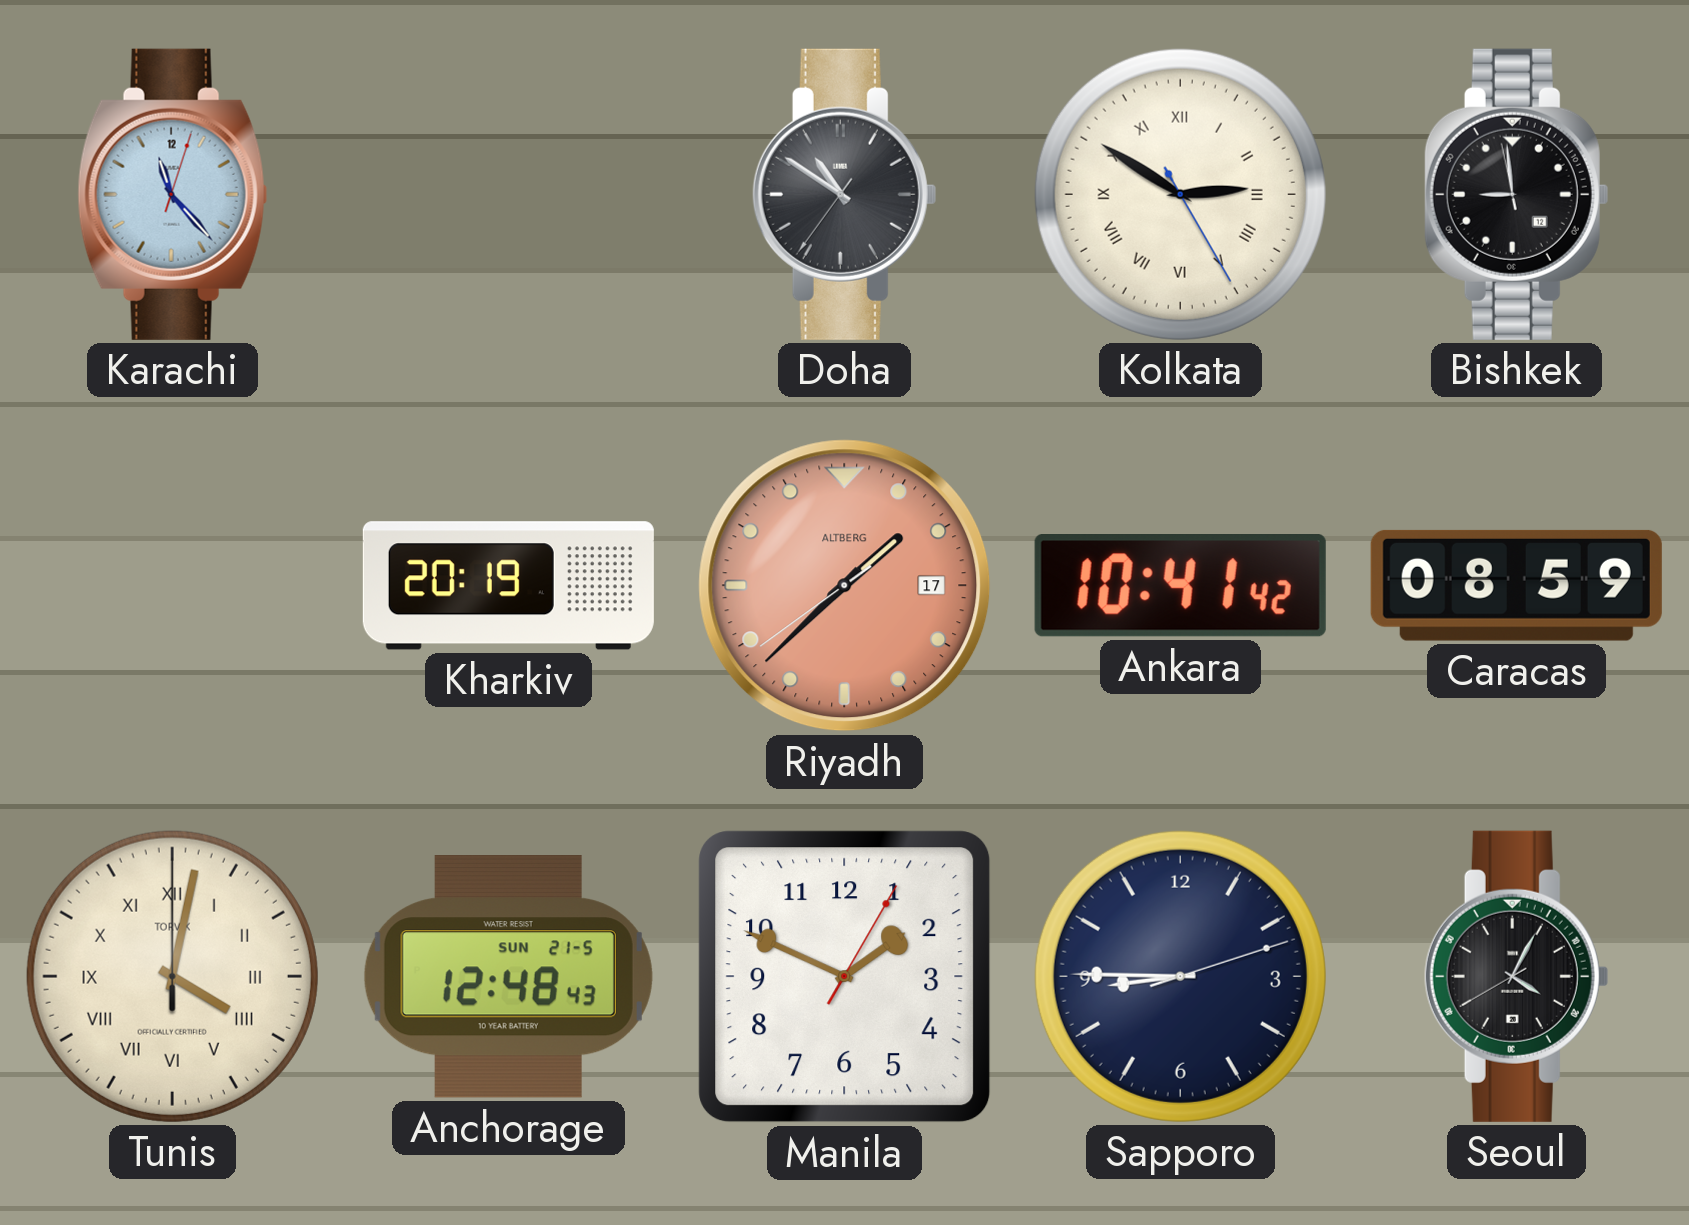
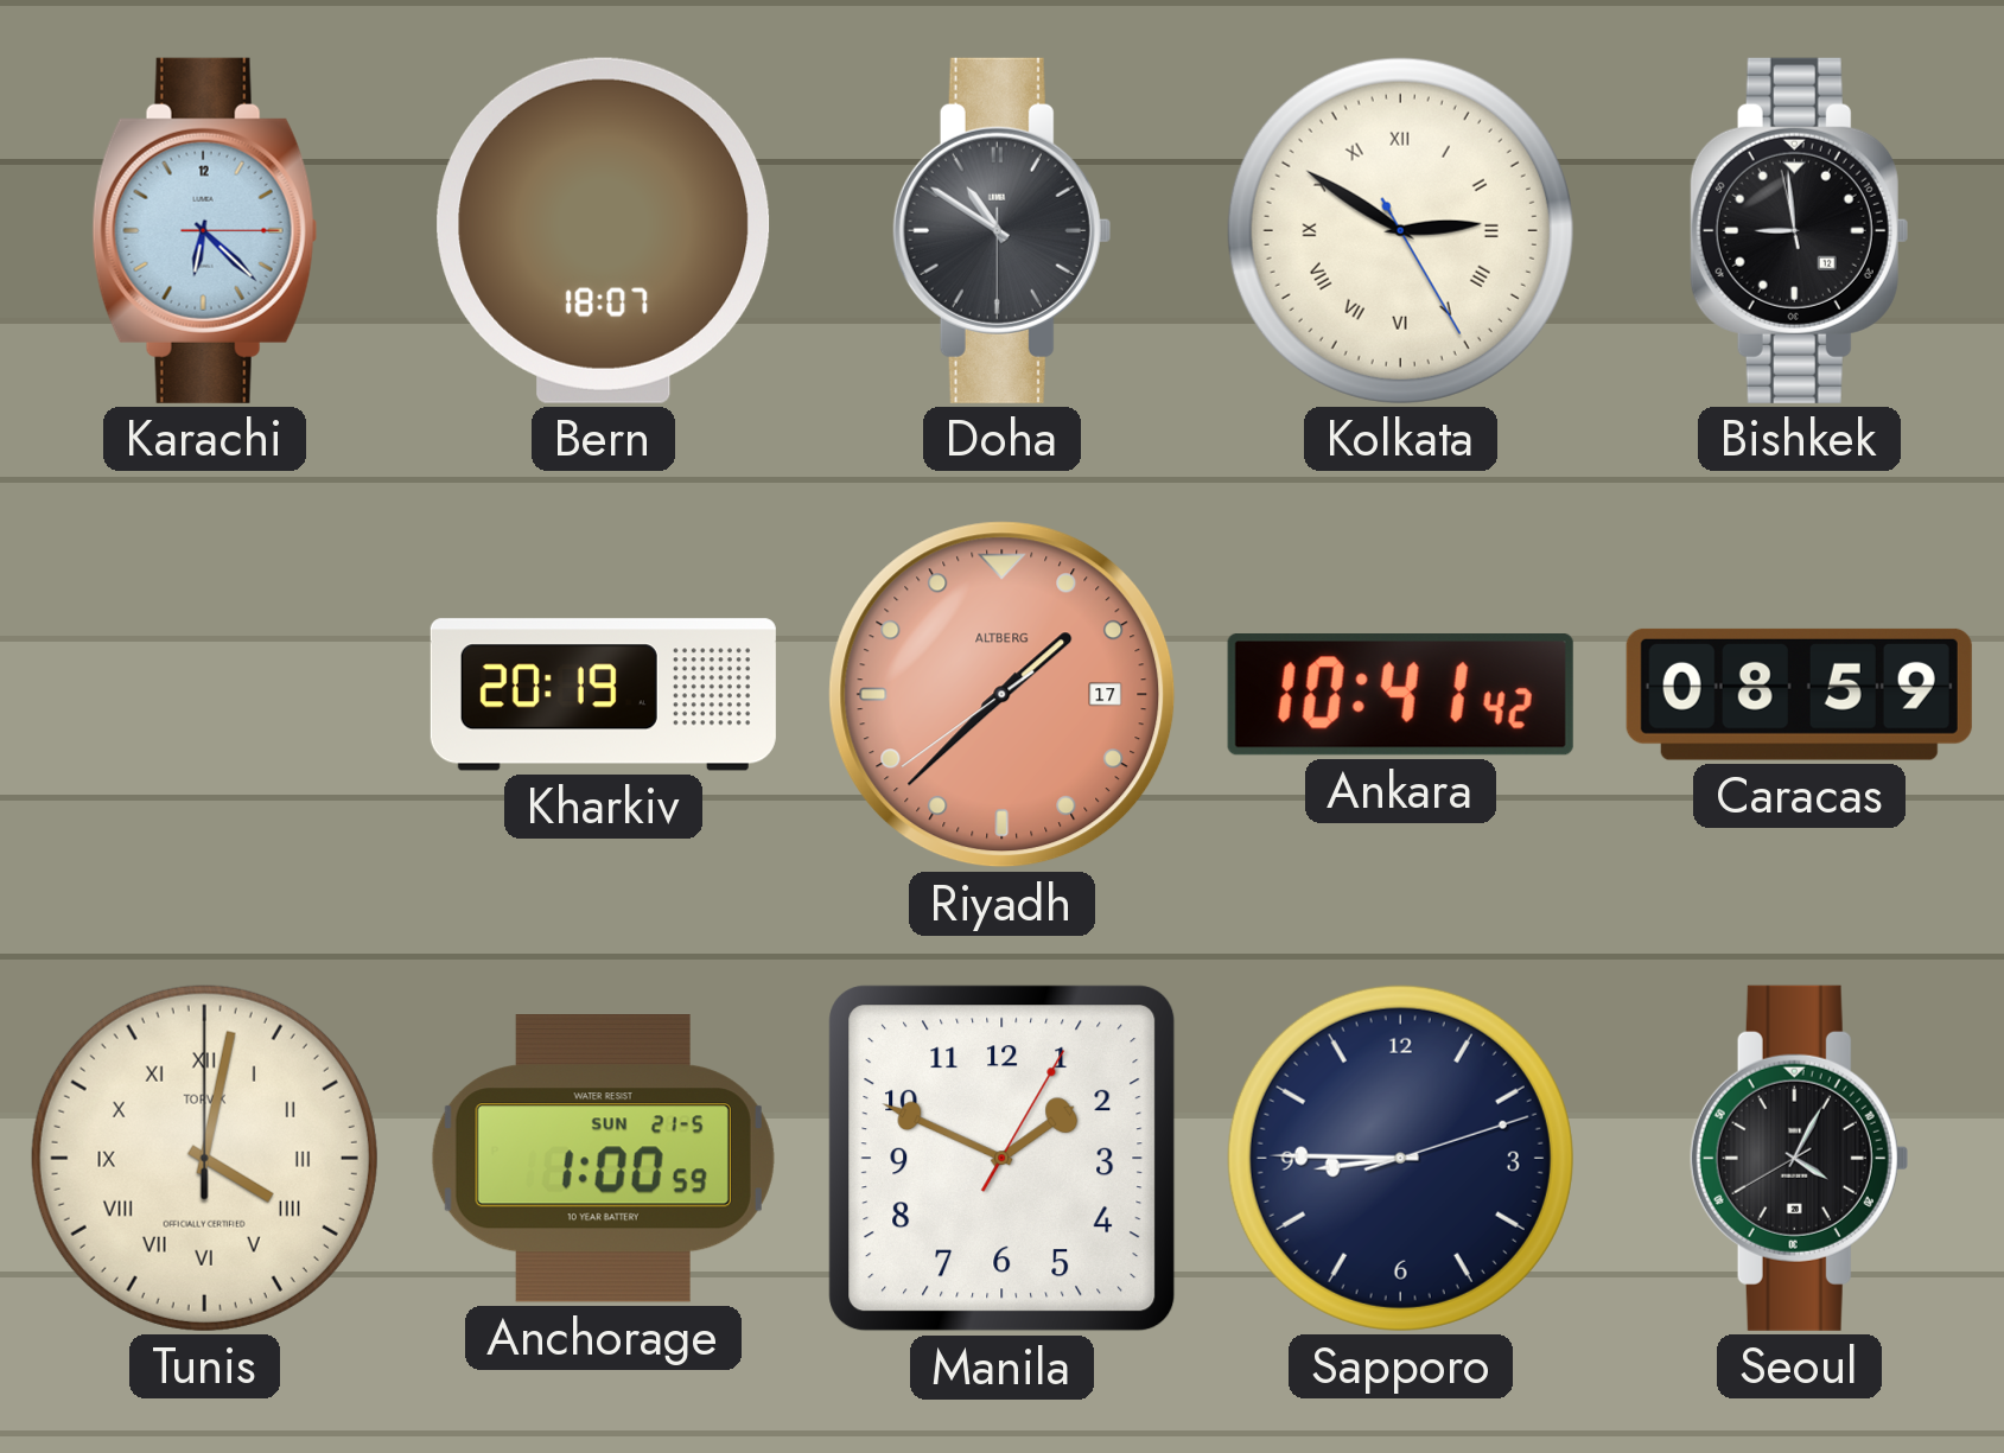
Karachi: 11:23 -> 6:22 (204, 230)
Bern: none -> 18:07 (604, 230)
Doha: 10:50:36 -> 10:50:30 (1001, 230)
Anchorage: 12:48 -> 1:00 (603, 1159)
